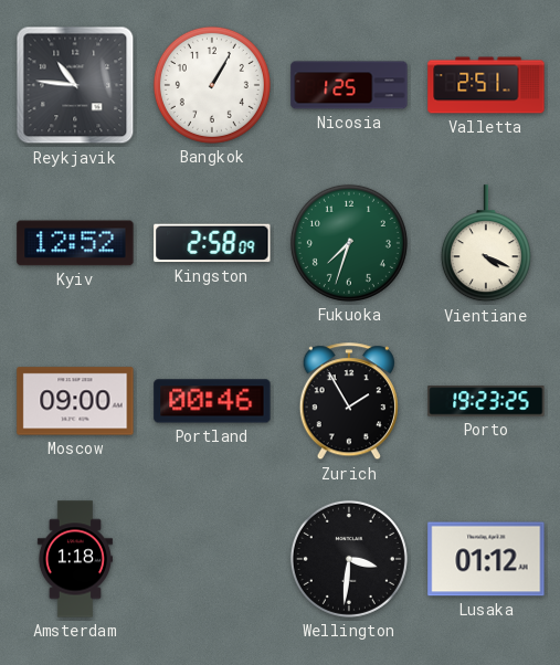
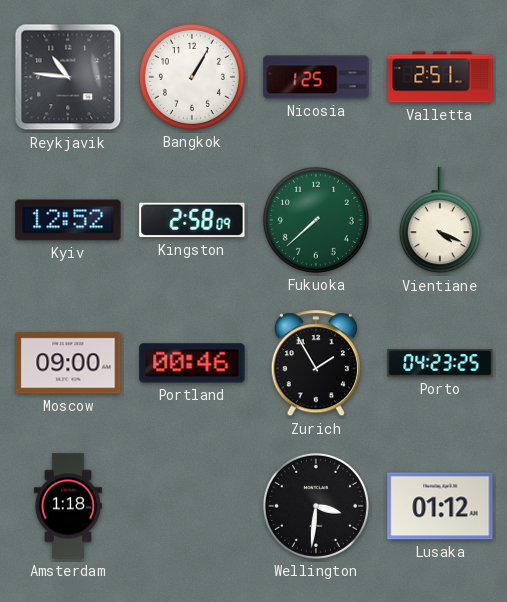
Fukuoka: 7:33 -> 7:38 (316, 220)
Porto: 19:23 -> 04:23 (440, 363)
